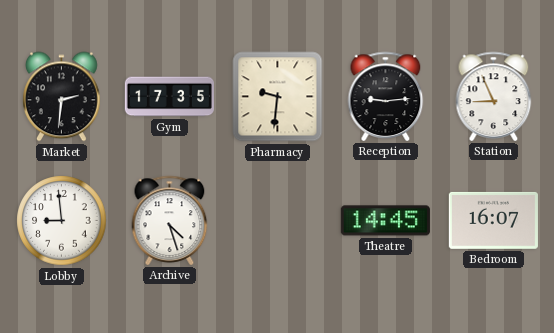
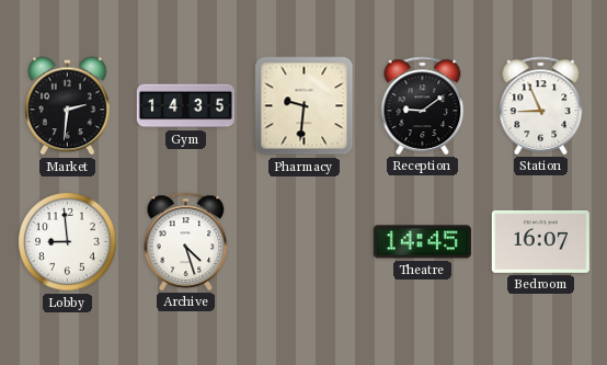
Gym: 17:35 -> 14:35 (185, 106)
Reception: 9:14 -> 9:09 (423, 105)
